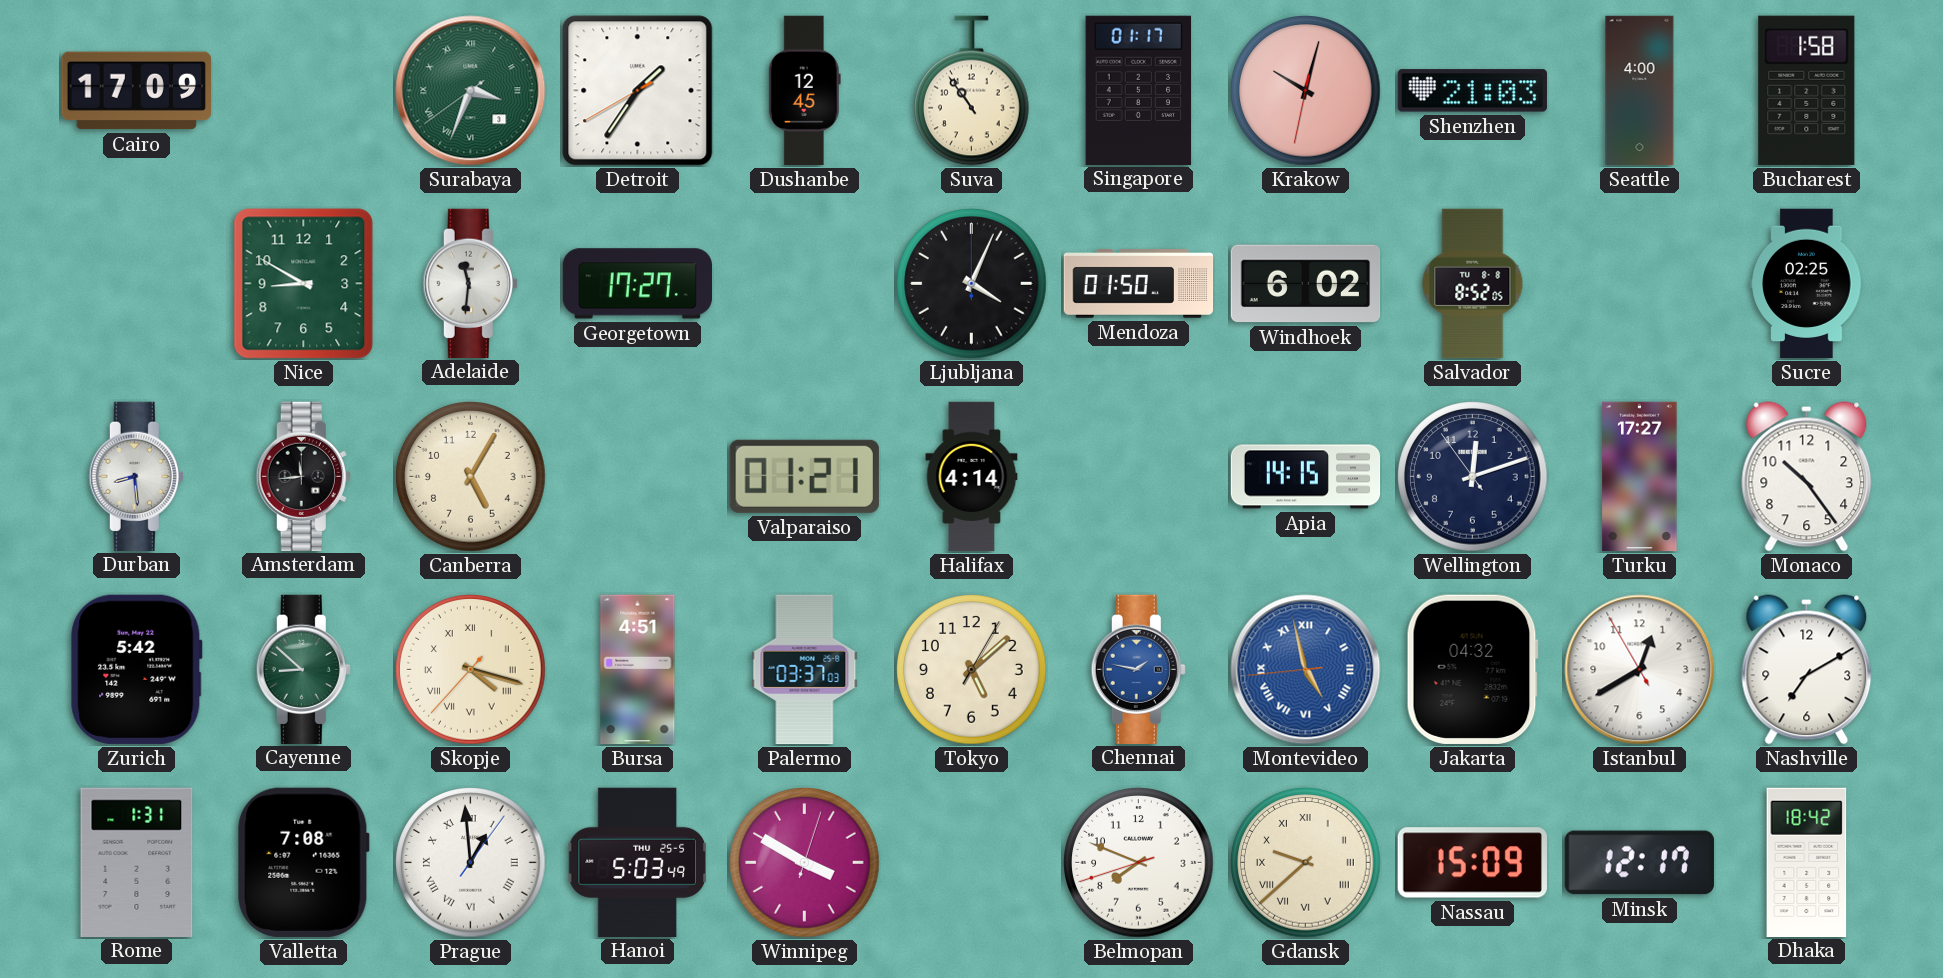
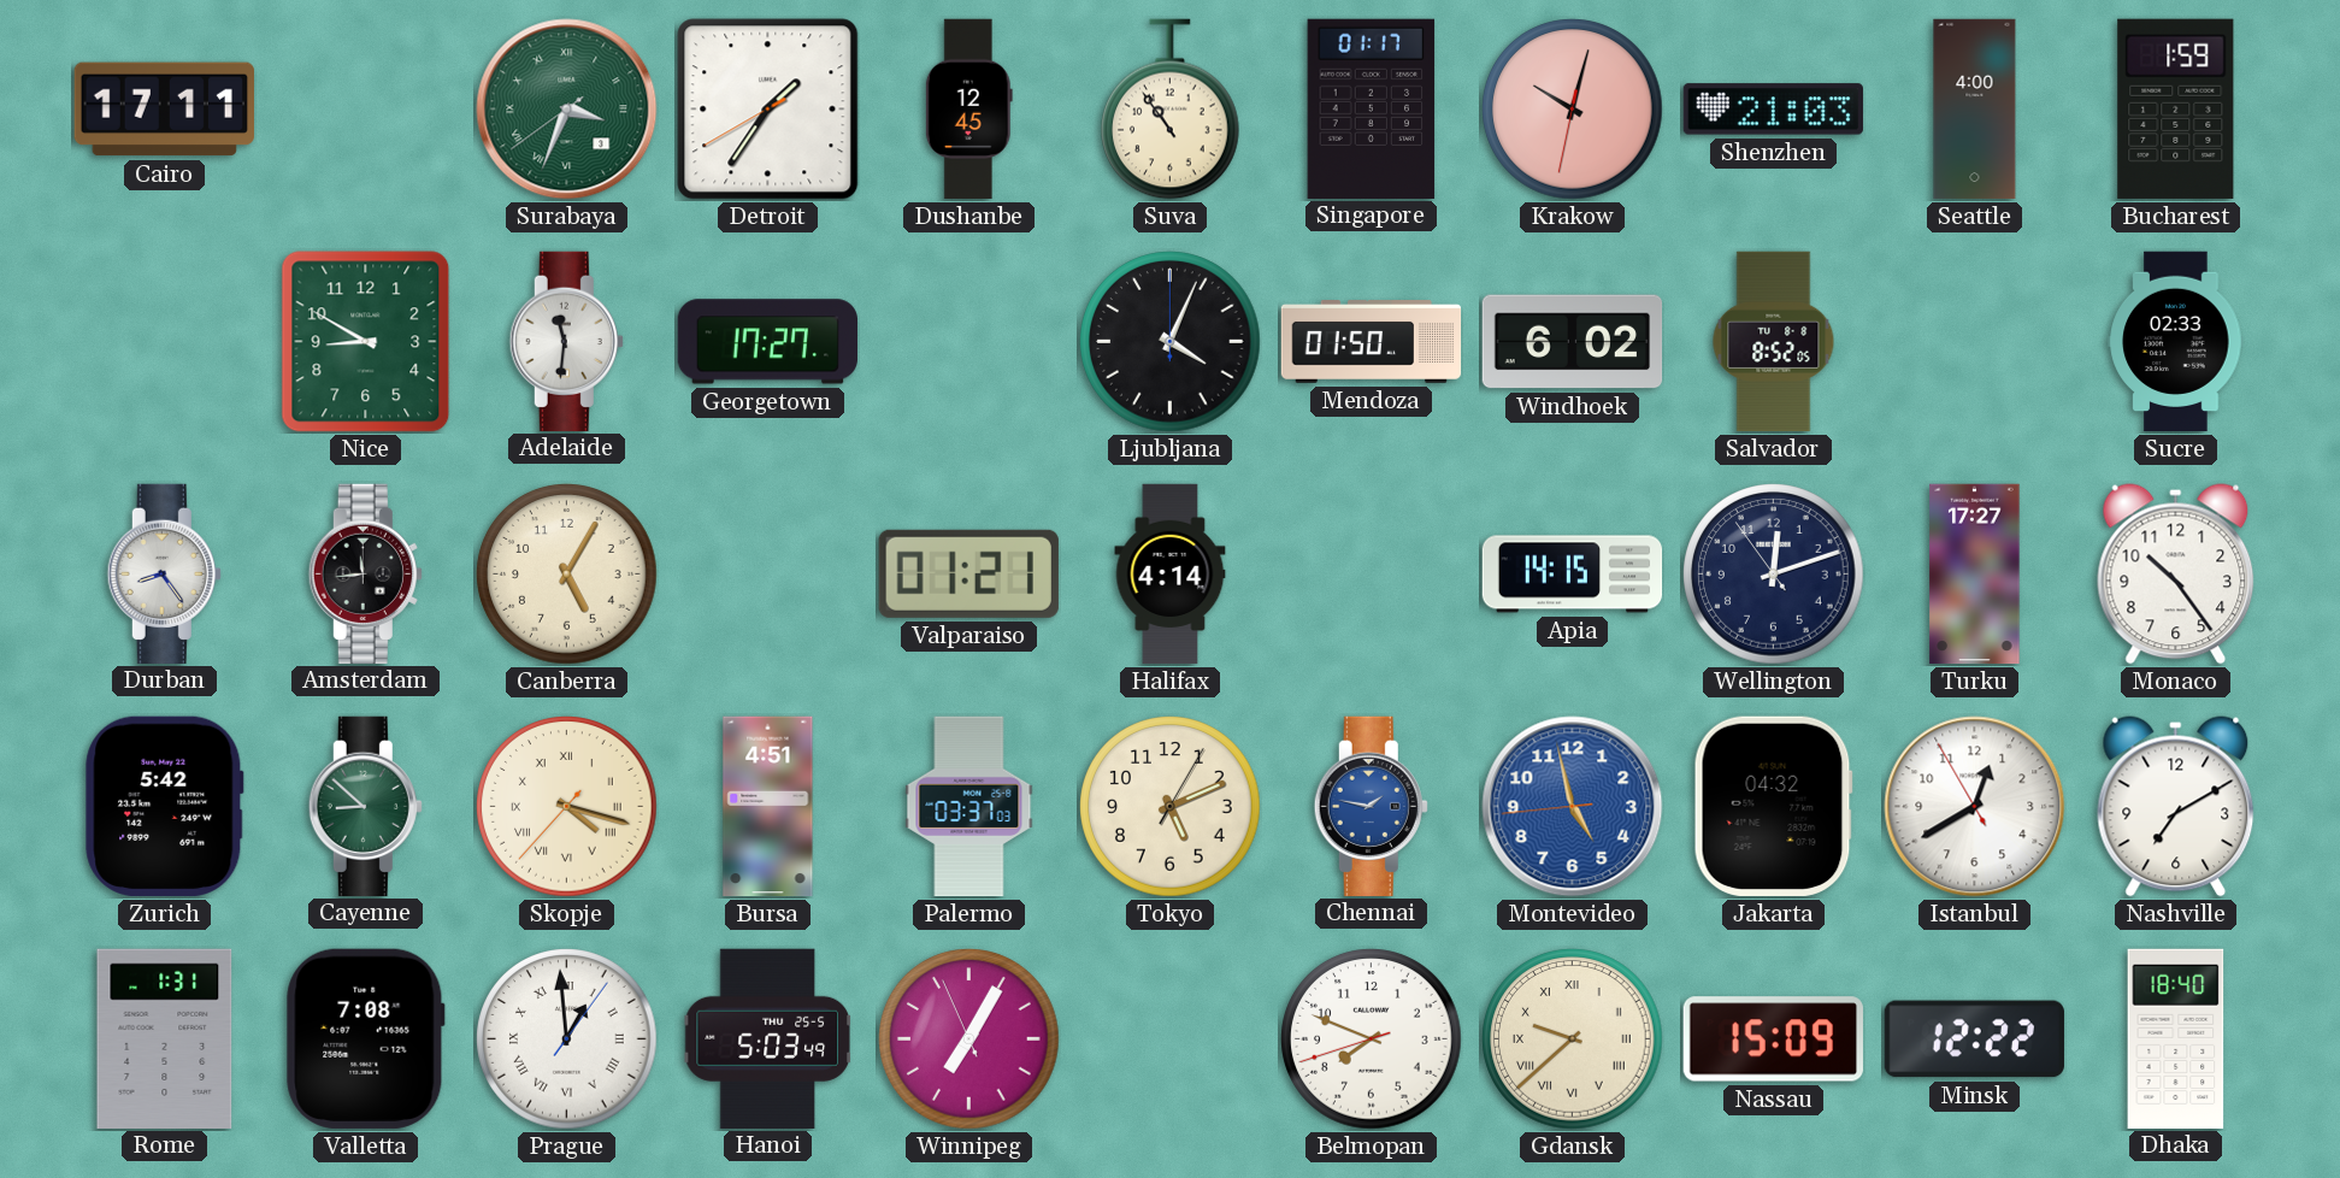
Cairo: 17:09 -> 17:11 (164, 110)
Bucharest: 1:58 -> 1:59 (2176, 108)
Sucre: 02:25 -> 02:33 (2176, 342)
Durban: 8:29 -> 8:24 (164, 573)
Tokyo: 5:08 -> 5:11 (1171, 807)
Montevideo numerals: Roman -> Arabic (1573, 807)
Winnipeg: 3:50 -> 7:04 (969, 1039)
Minsk: 12:17 -> 12:22 (1974, 1039)
Dhaka: 18:42 -> 18:40 (2176, 1038)
